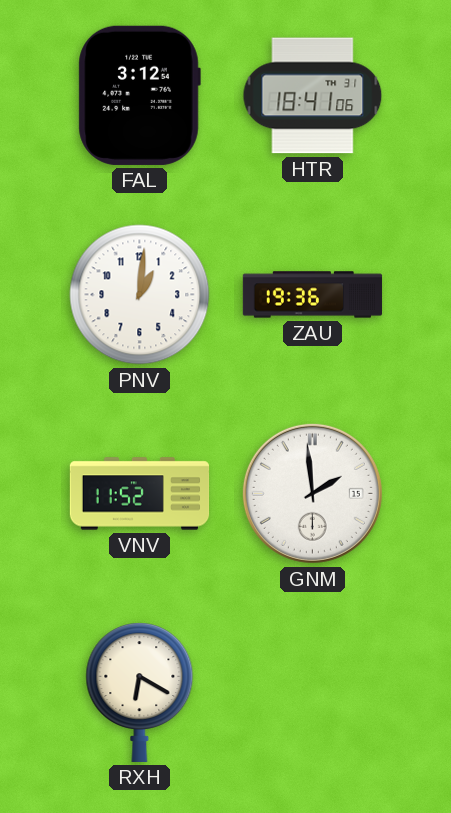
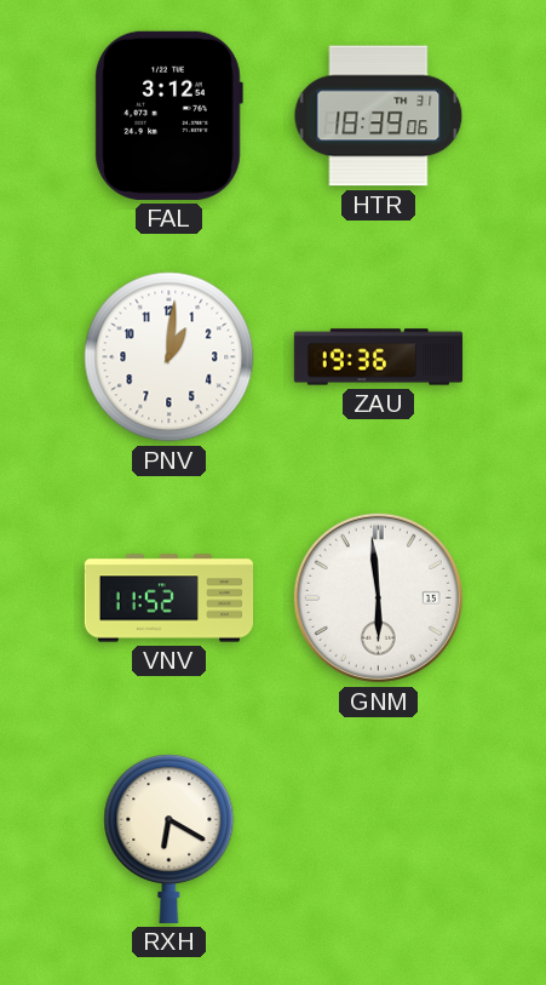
HTR: 18:41 -> 18:39 (379, 116)
GNM: 1:59 -> 5:59 (378, 597)
